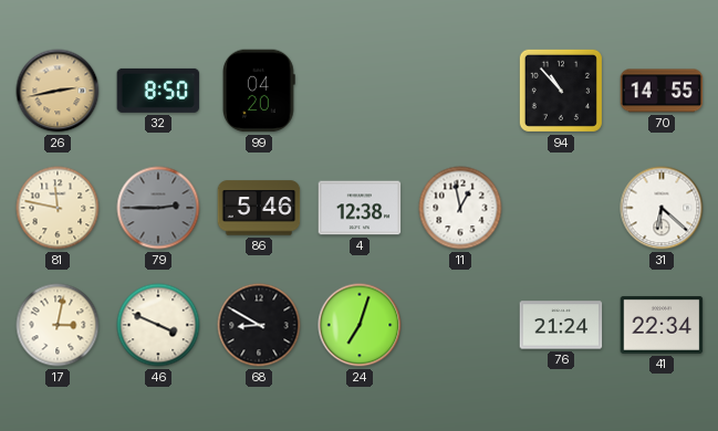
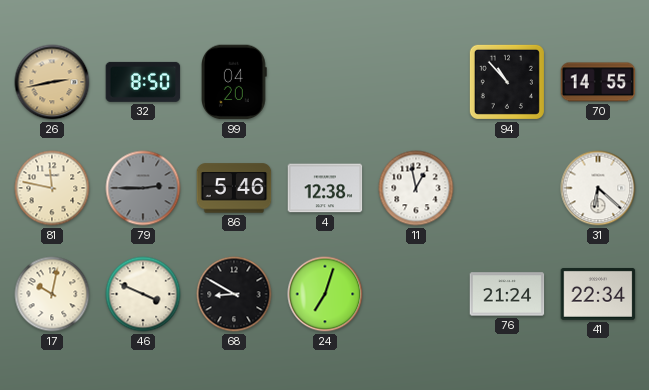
17: 3:02 -> 10:02 (52, 294)
